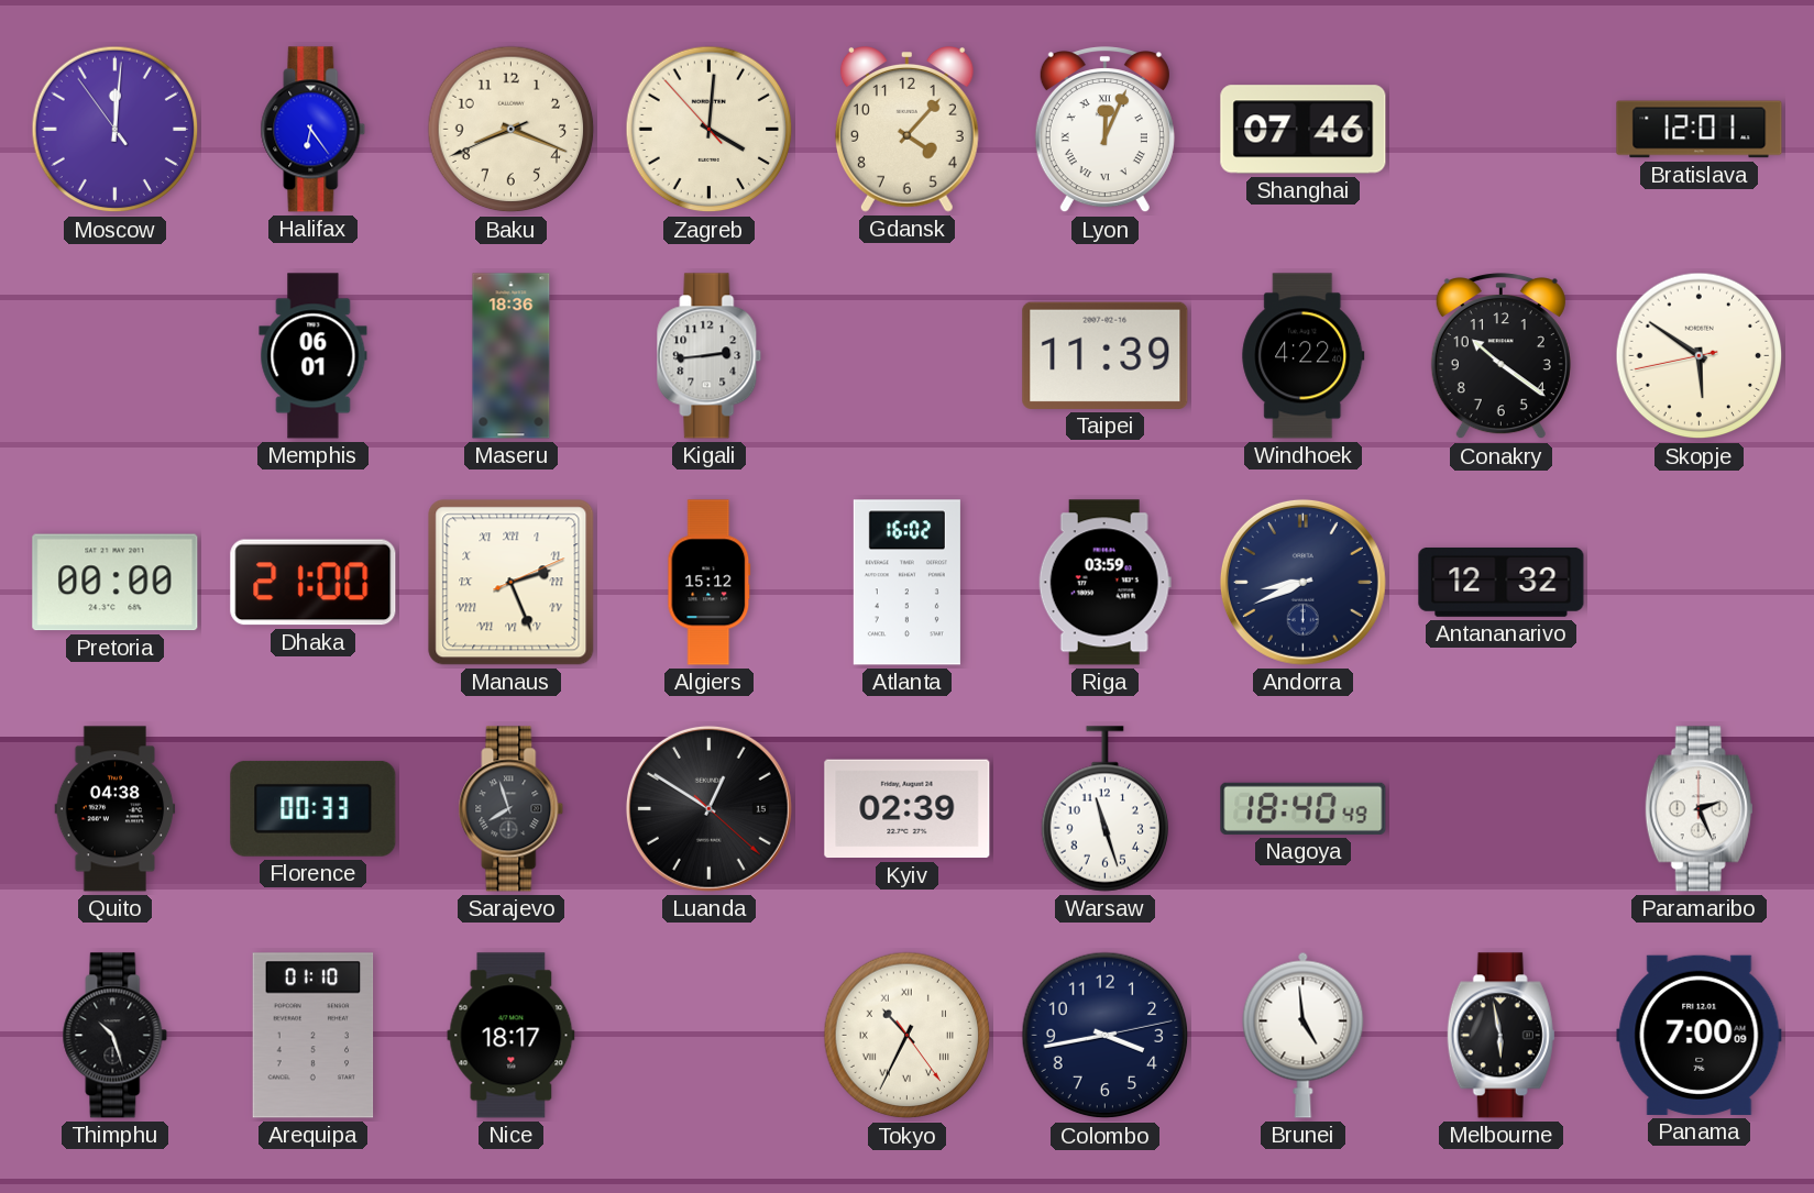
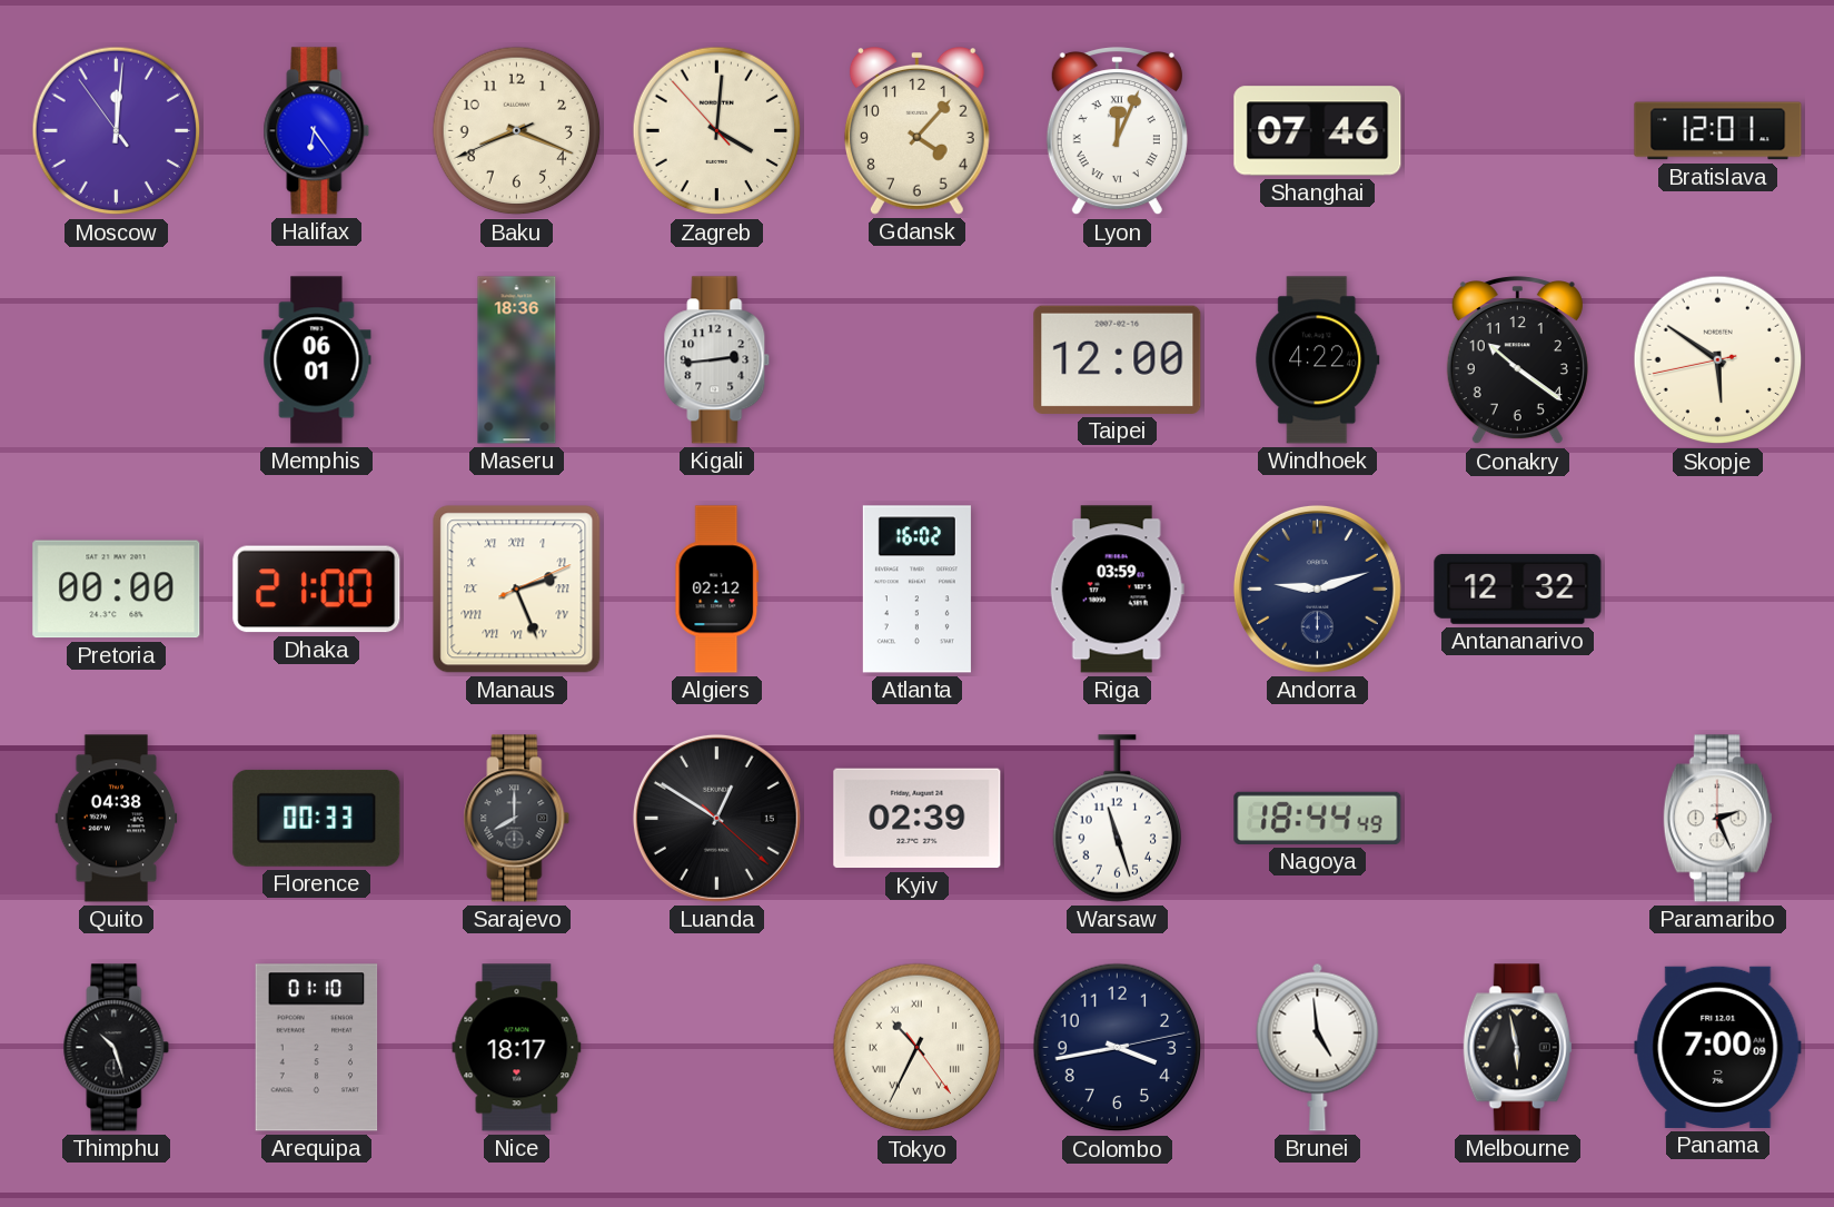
Taipei: 11:39 -> 12:00 (1118, 359)
Algiers: 15:12 -> 02:12 (717, 590)
Andorra: 8:41 -> 9:12 (1317, 588)
Sarajevo: 7:57 -> 8:00 (517, 819)
Nagoya: 18:40 -> 18:44 (1318, 818)
